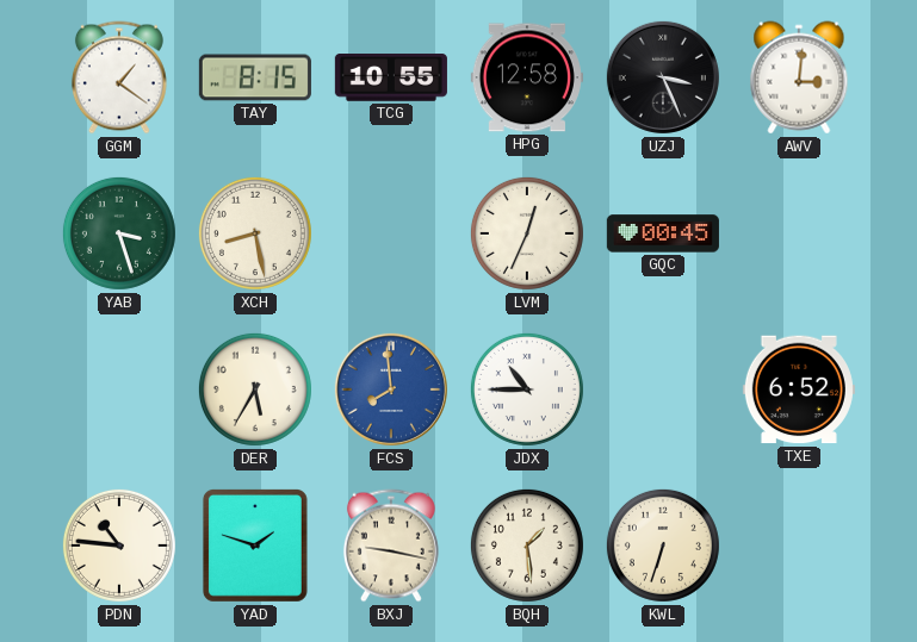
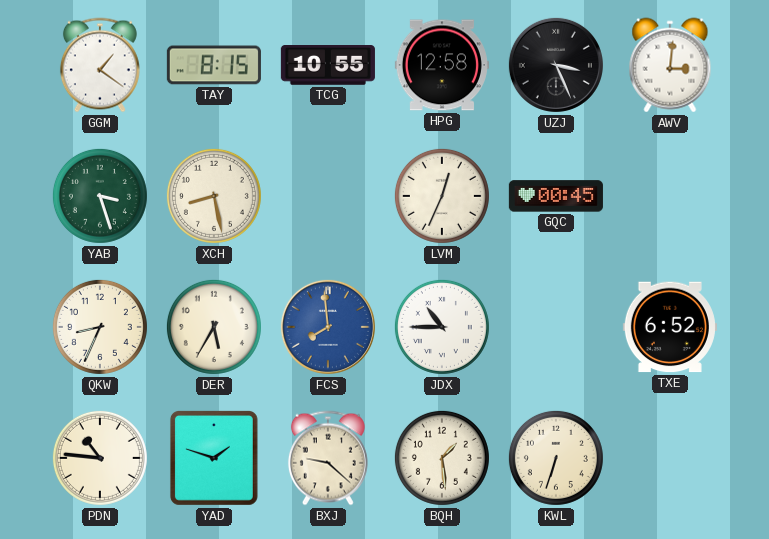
QKW: none -> 8:34 (100, 327)
BXJ: 9:17 -> 9:22 (328, 458)
